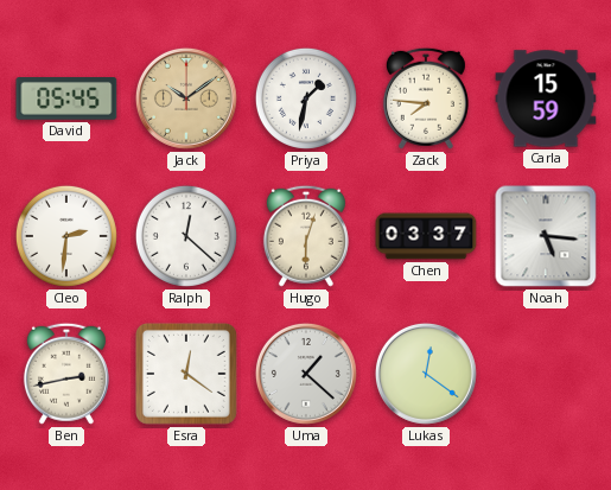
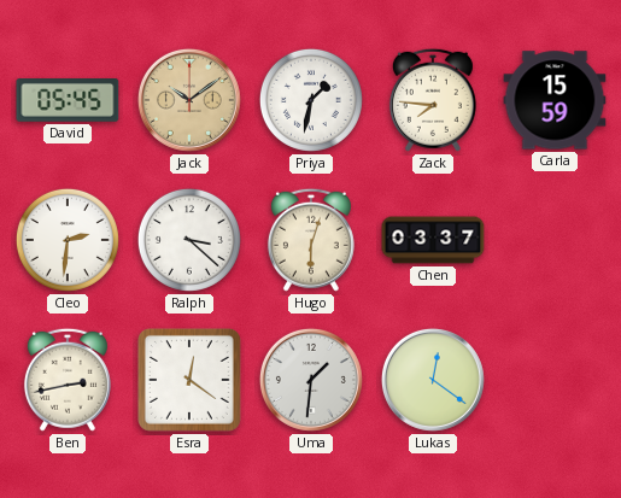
Ralph: 12:22 -> 3:22 (189, 240)
Noah: 5:16 -> none (546, 236)
Uma: 1:22 -> 1:31 (311, 380)
